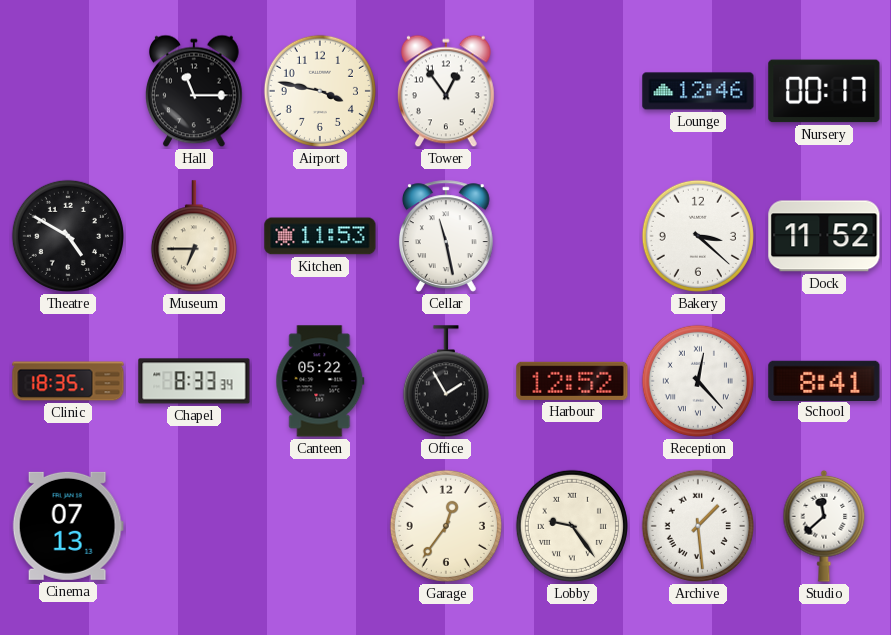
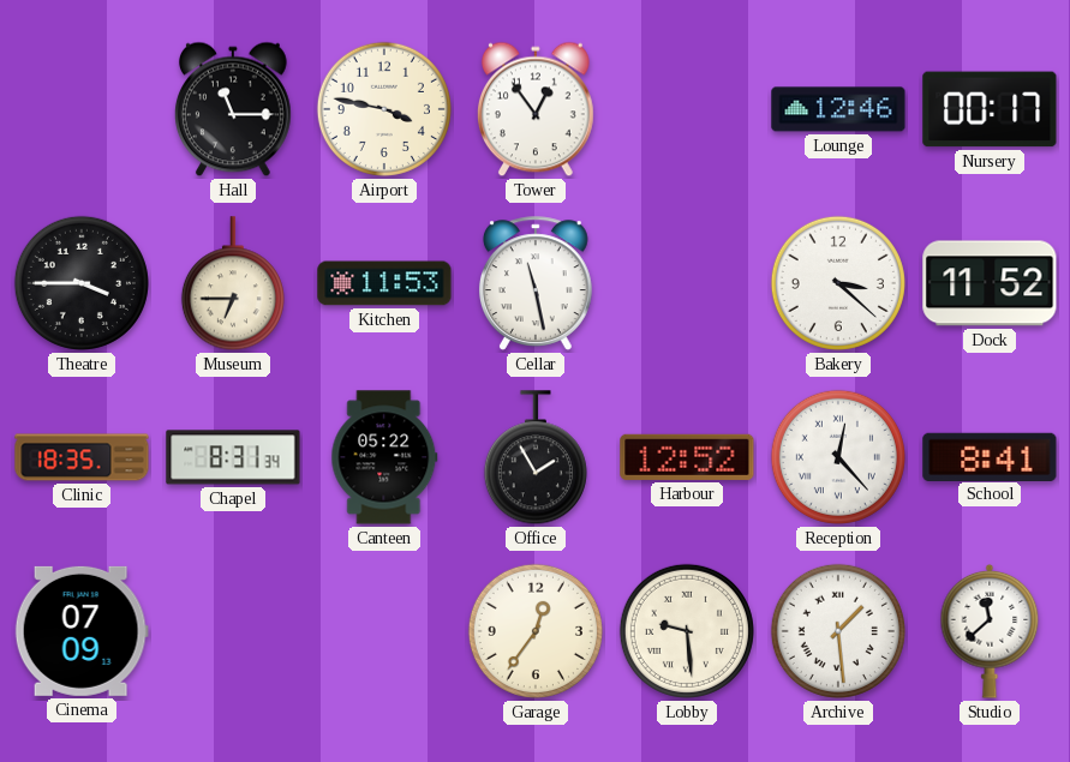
Theatre: 4:50 -> 3:45 (82, 283)
Chapel: 8:33 -> 8:31 (233, 457)
Cinema: 07:13 -> 07:09 (82, 631)
Lobby: 9:24 -> 9:29 (687, 631)
